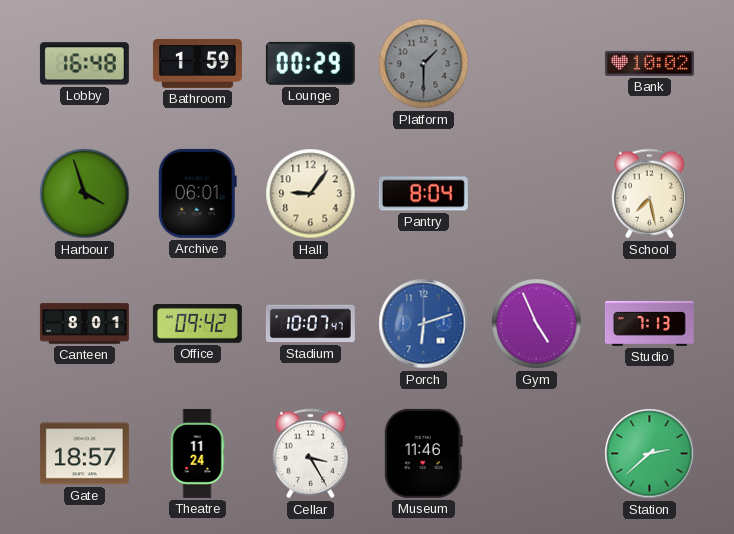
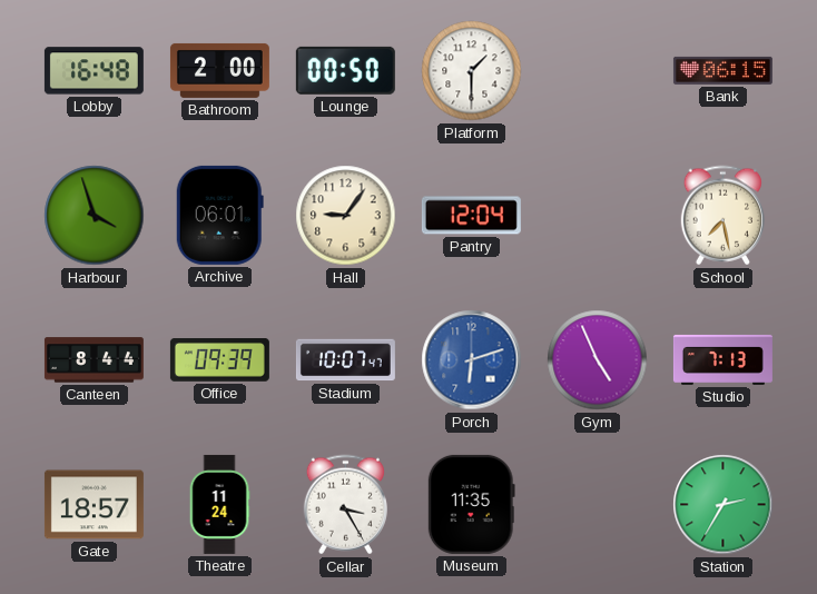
Bathroom: 1:59 -> 2:00 (219, 70)
Lounge: 00:29 -> 00:50 (345, 70)
Platform dial: grey -> white (472, 71)
Bank: 10:02 -> 06:15 (722, 70)
Pantry: 8:04 -> 12:04 (471, 216)
Canteen: 8:01 -> 8:44 (93, 360)
Office: 09:42 -> 09:39 (219, 360)
Museum: 11:46 -> 11:35 (471, 504)
Station: 2:38 -> 2:35 (724, 505)
